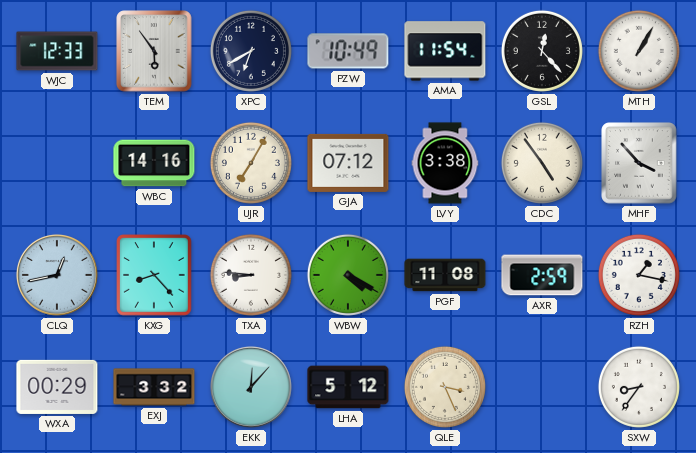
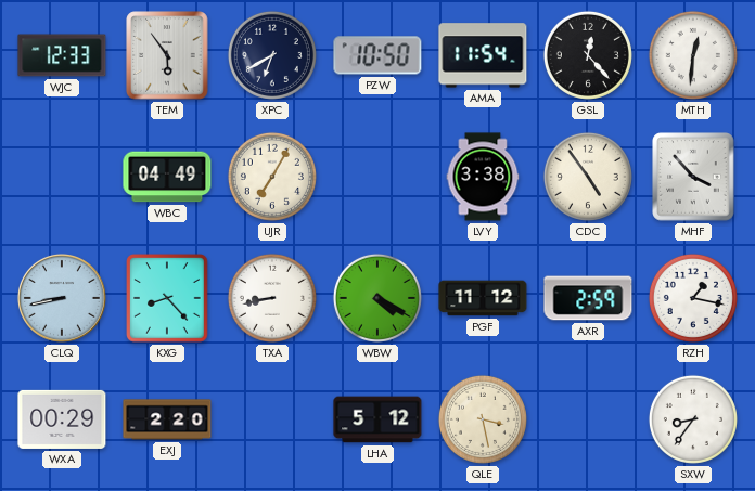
PZW: 10:49 -> 10:50 (378, 55)
MTH: 1:05 -> 12:31 (693, 55)
WBC: 14:16 -> 04:49 (167, 177)
GJA: 07:12 -> none (348, 163)
CLQ: 12:43 -> 8:43 (62, 298)
TXA: 8:46 -> 8:43 (272, 298)
PGF: 11:08 -> 11:12 (483, 298)
EXJ: 3:32 -> 2:20 (167, 419)
EKK: 12:07 -> none (251, 387)
QLE: 3:26 -> 3:28 (483, 419)
